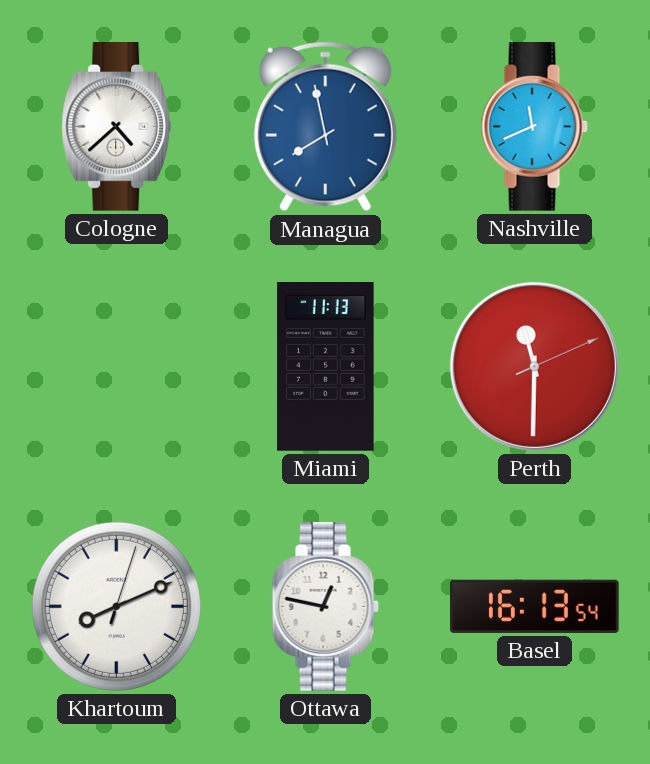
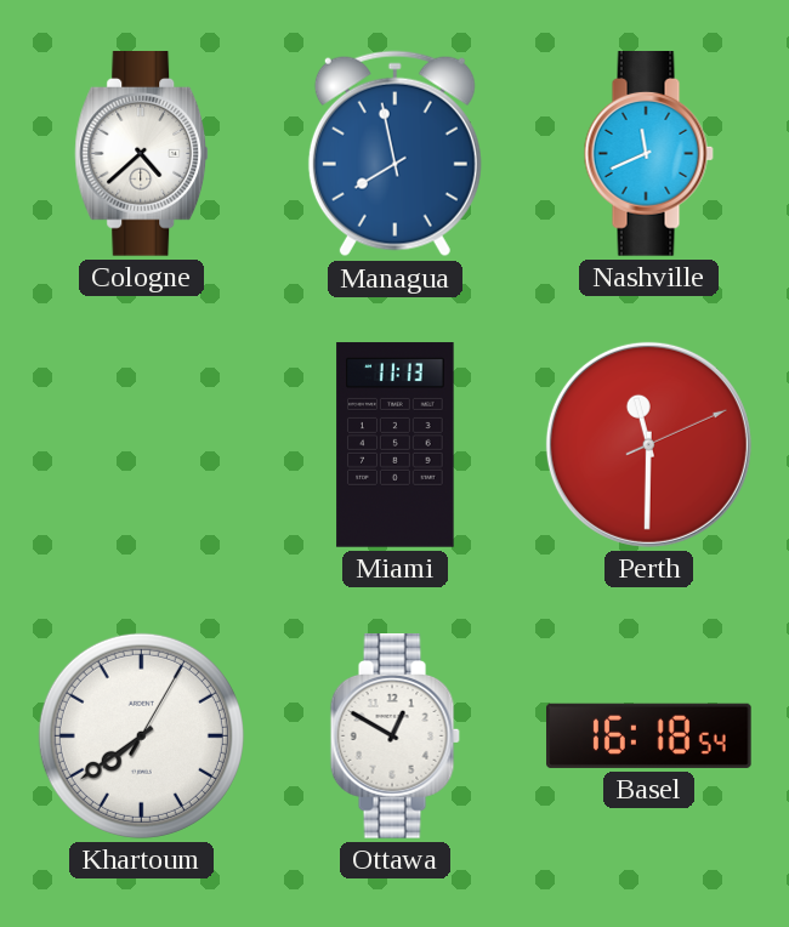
Khartoum: 8:11 -> 7:39 (141, 735)
Ottawa: 12:47 -> 12:50 (394, 737)
Basel: 16:13 -> 16:18 (649, 735)
